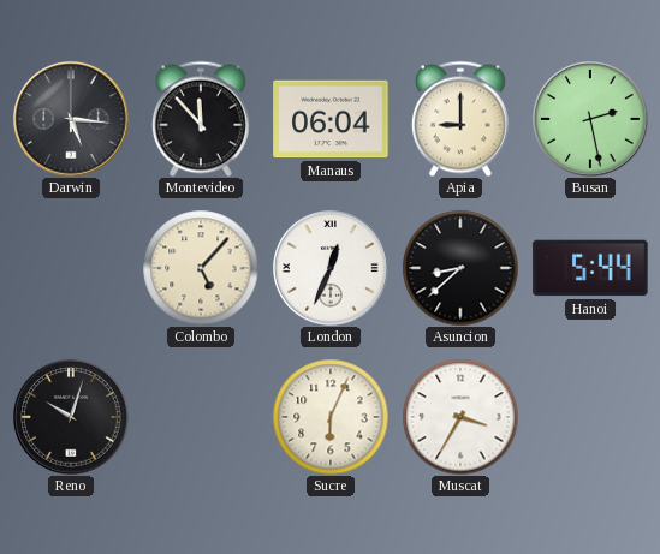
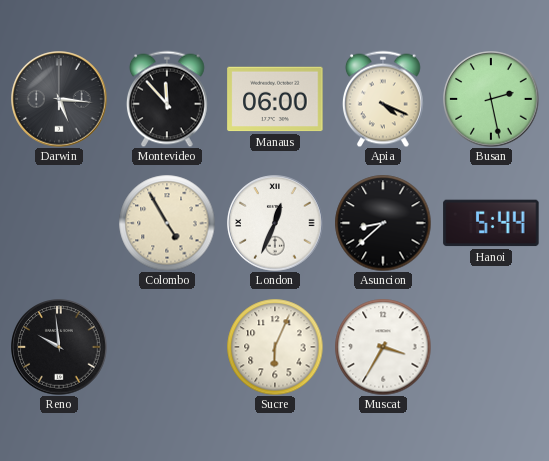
Manaus: 06:04 -> 06:00 (275, 99)
Apia: 9:00 -> 4:19 (384, 99)
Colombo: 5:07 -> 4:55 (167, 223)
Reno: 10:03 -> 9:59 (59, 347)
